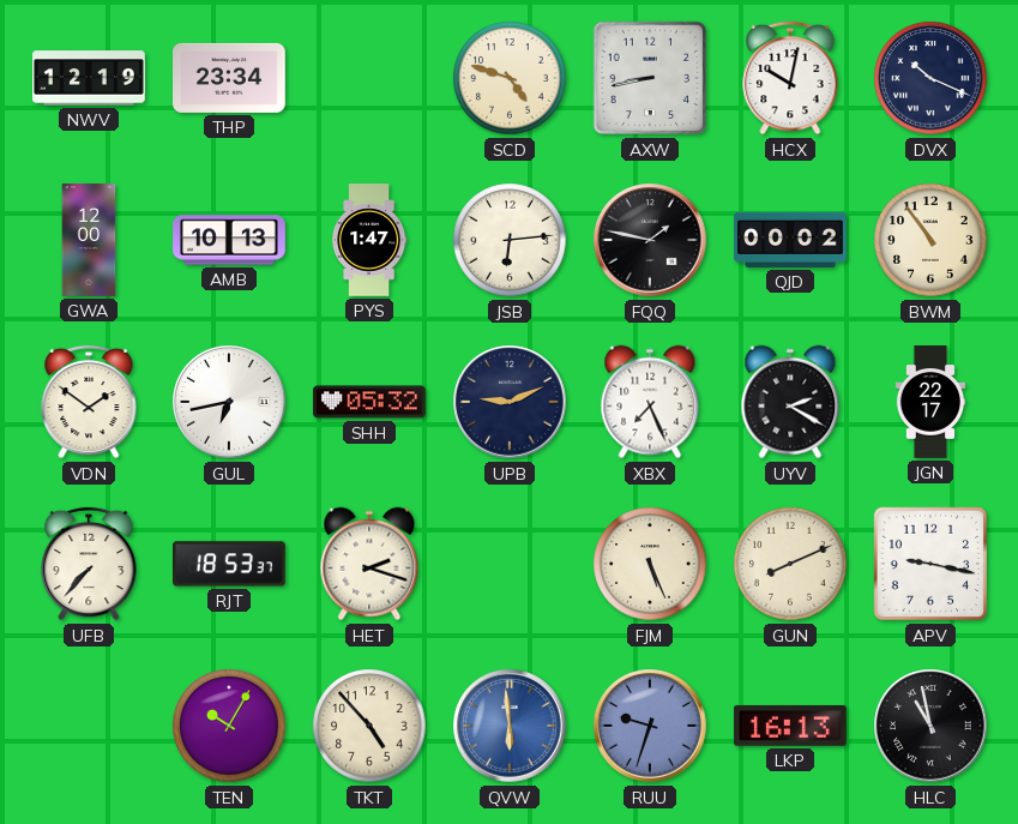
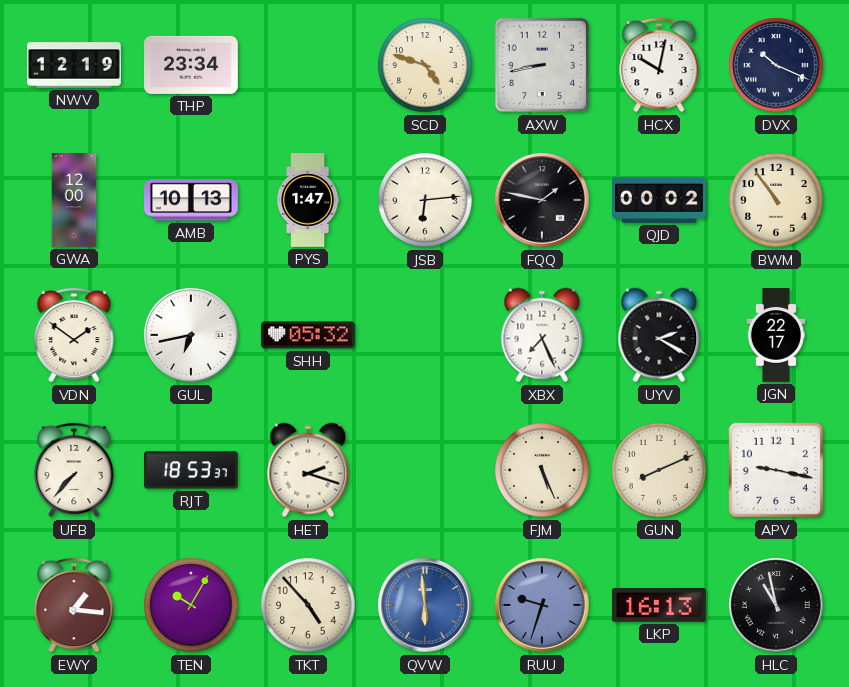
UPB: 9:11 -> none (510, 402)
EWY: none -> 1:16 (74, 605)
